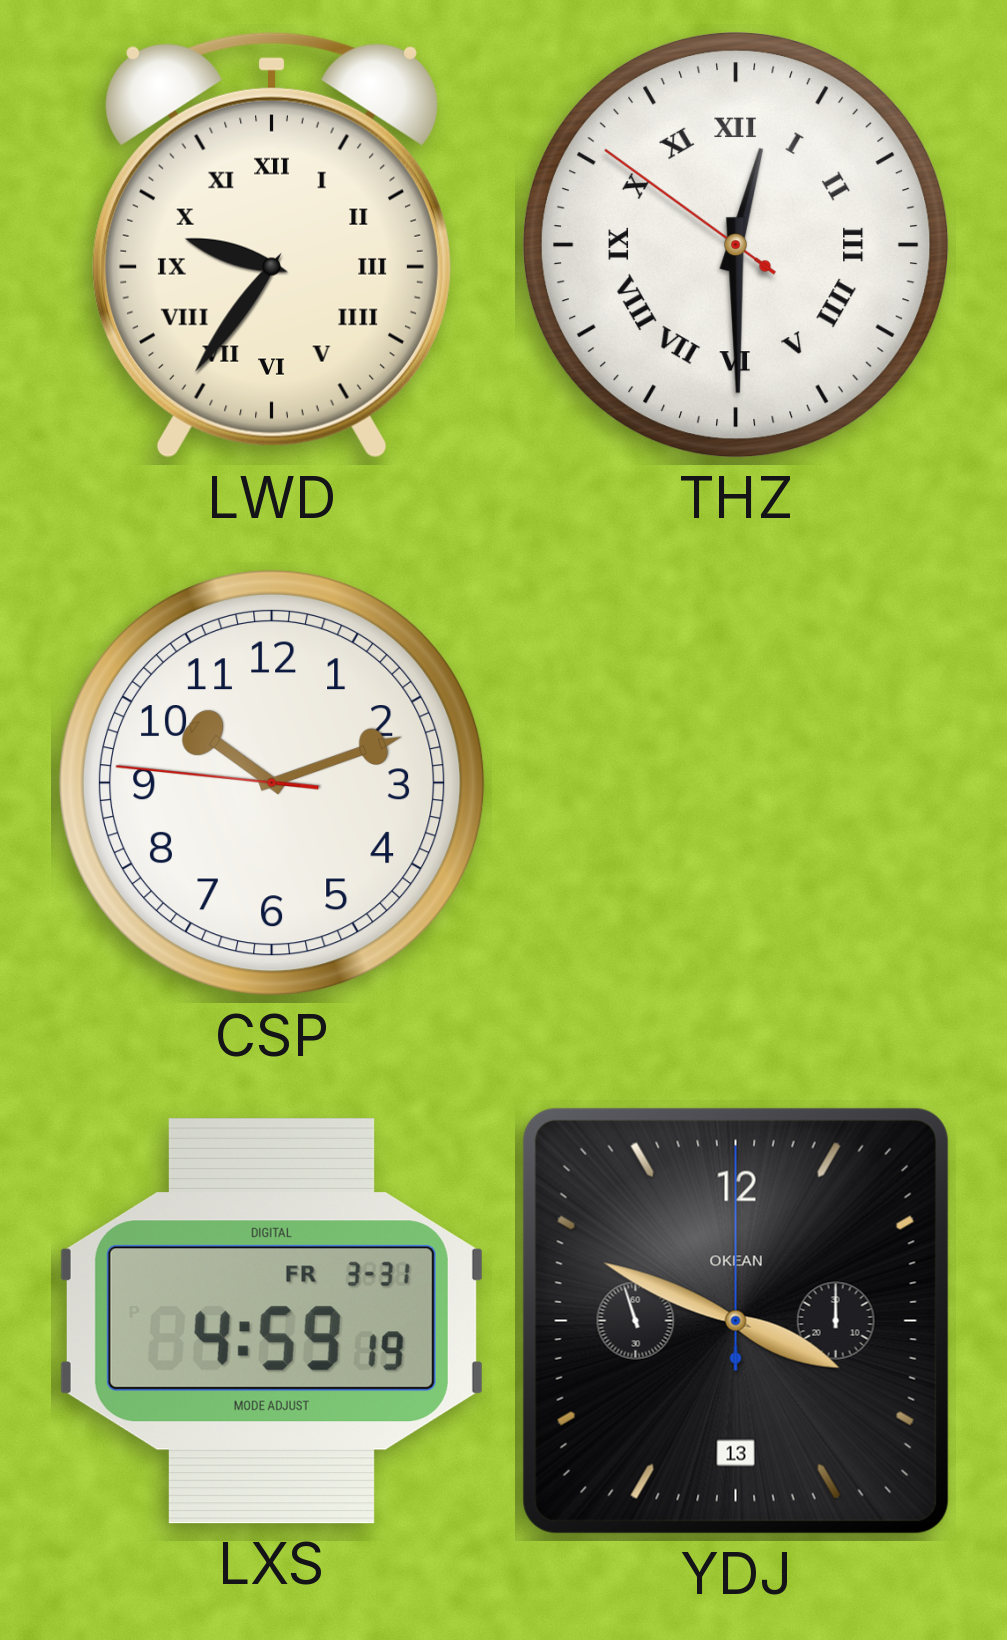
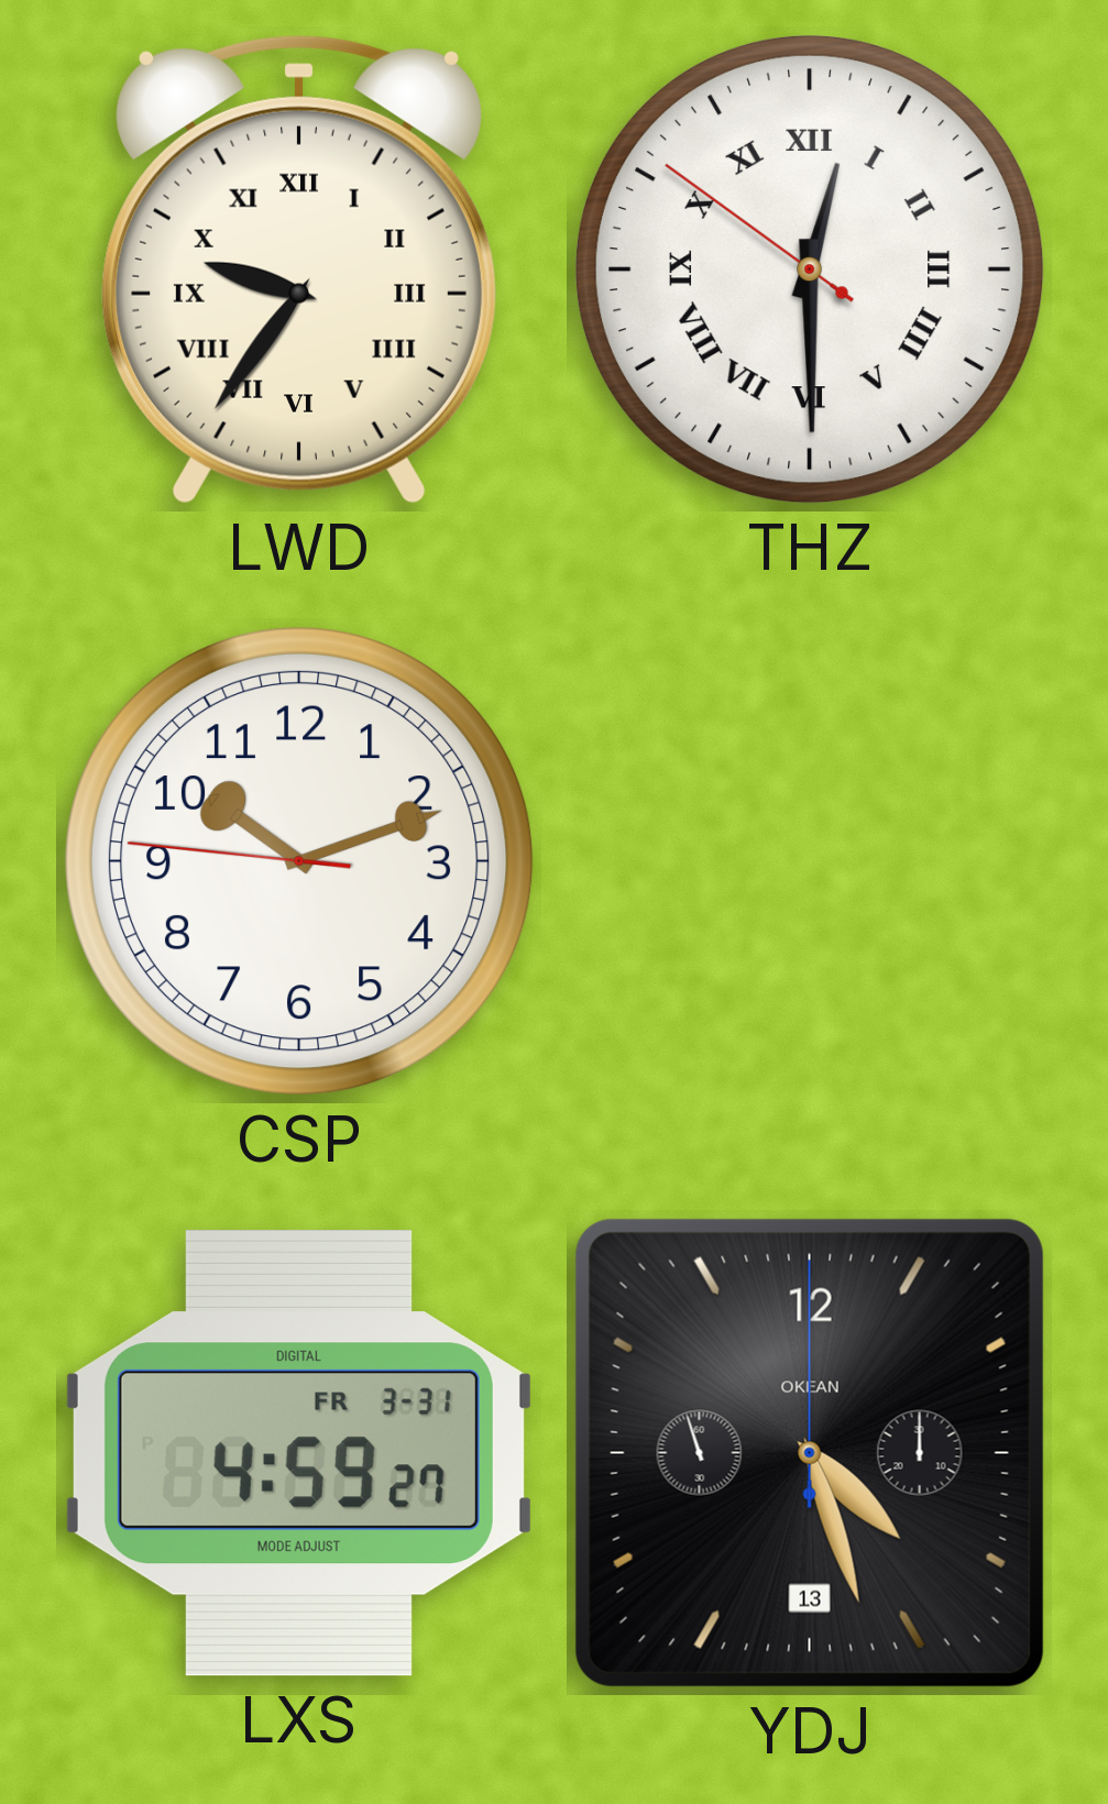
LXS: 4:59:19 -> 4:59:27 (299, 1453)
YDJ: 3:48 -> 4:26 (810, 1453)
